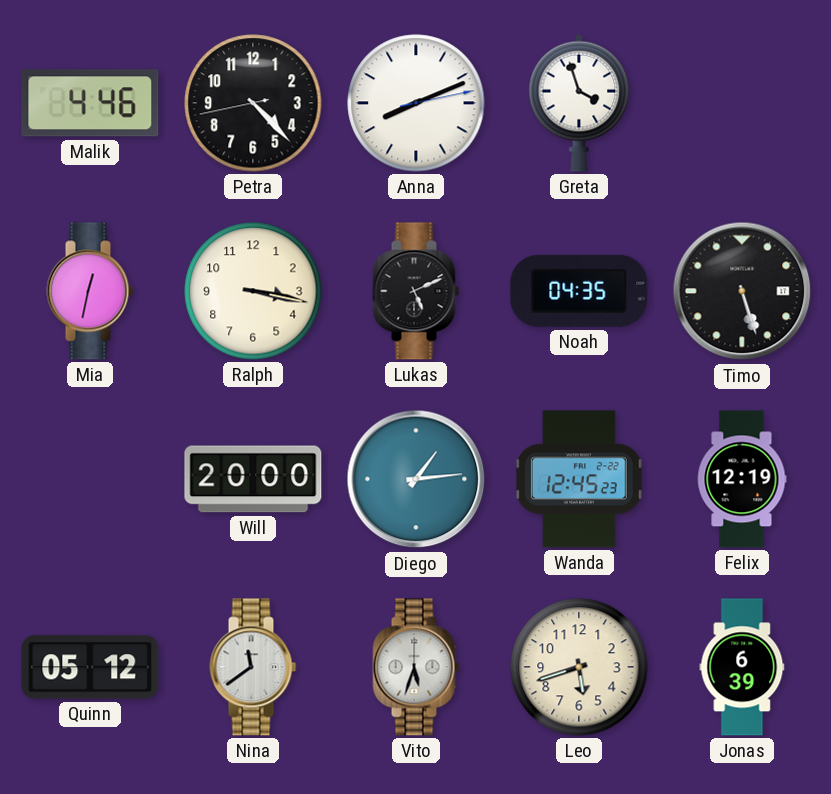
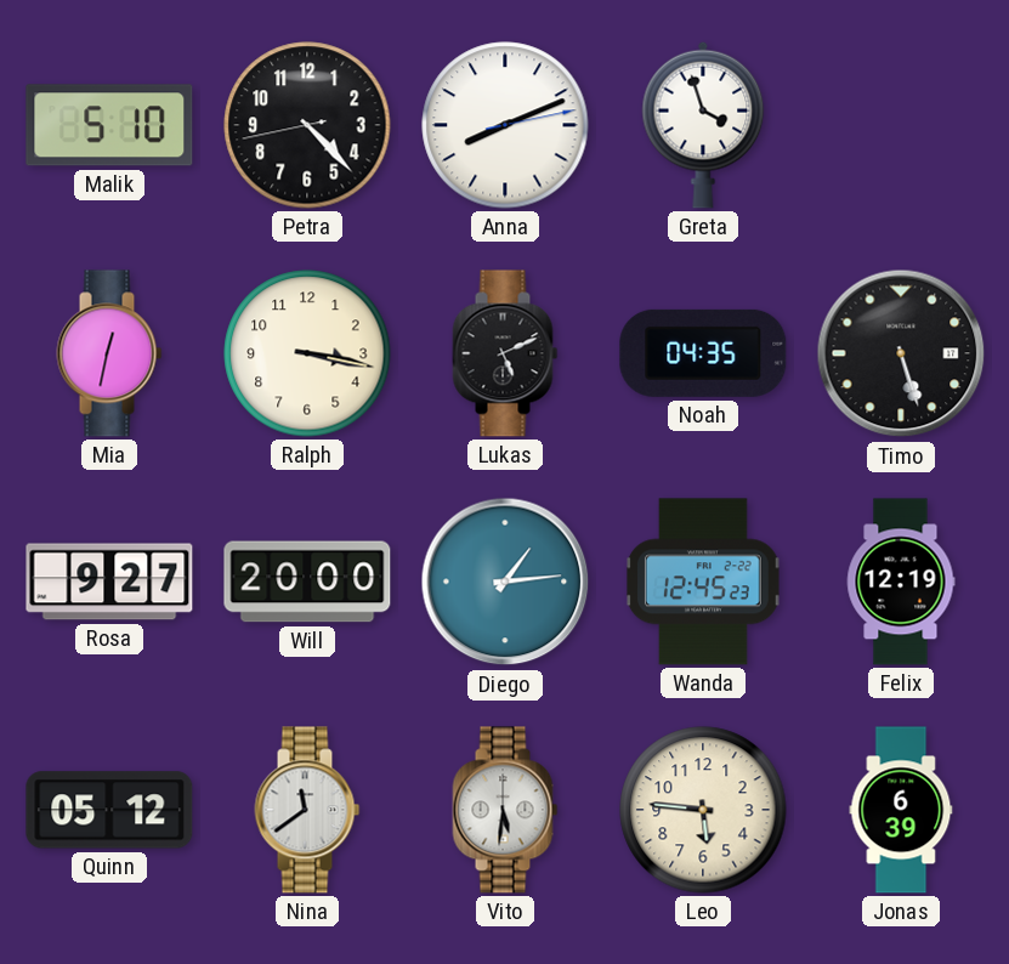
Malik: 4:46 -> 5:10 (109, 125)
Rosa: none -> 9:27 (109, 582)
Vito: 5:33 -> 5:31 (505, 810)
Leo: 5:42 -> 5:46 (703, 810)
